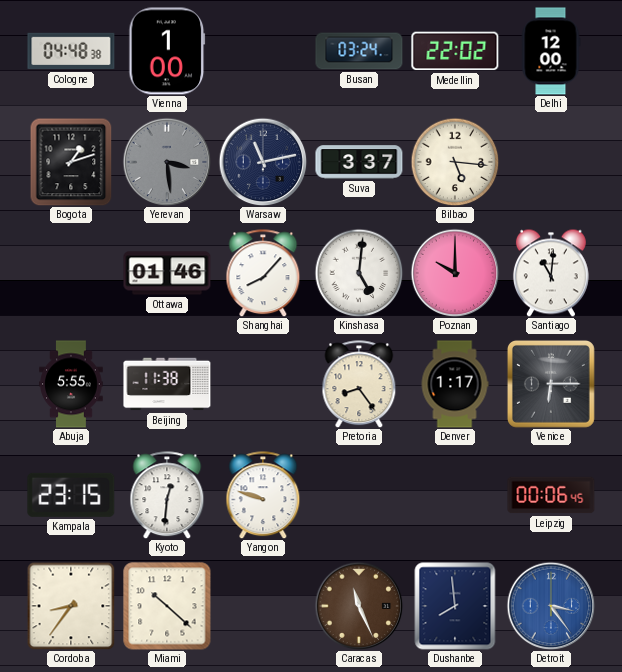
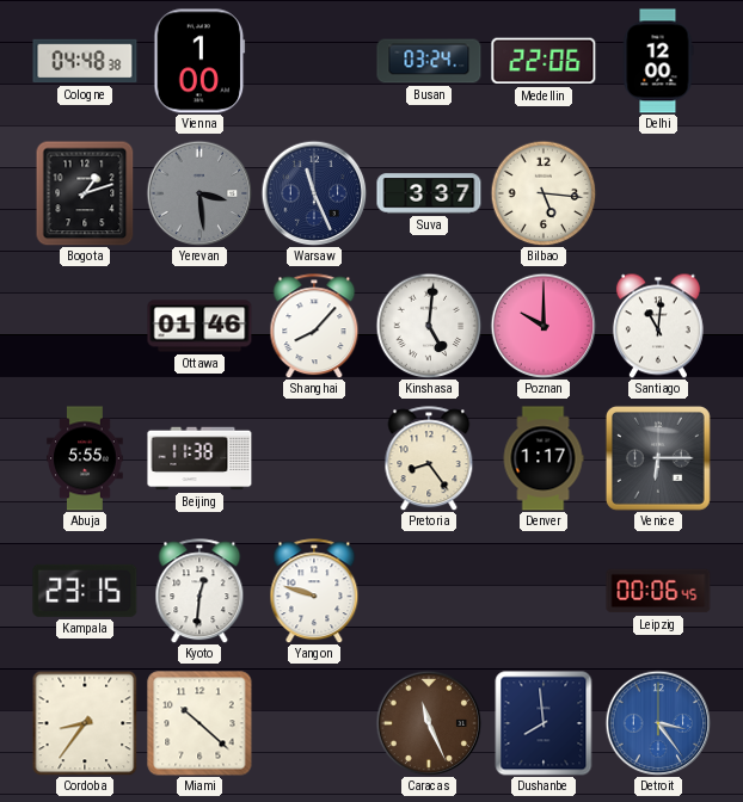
Medellin: 22:02 -> 22:06 (544, 61)
Warsaw: 11:13 -> 11:26 (314, 193)
